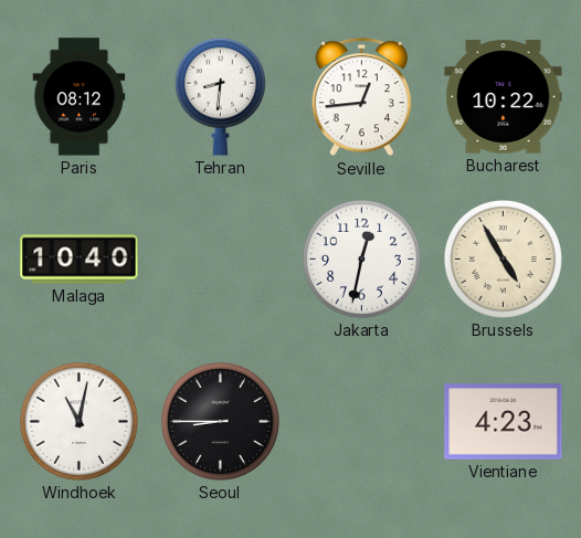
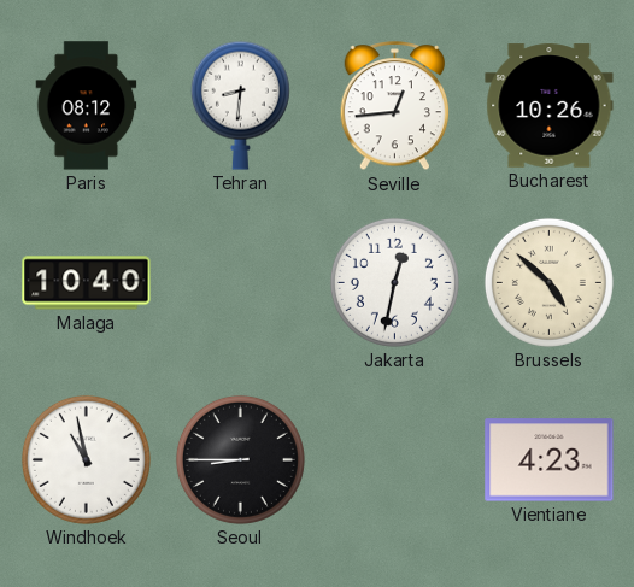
Bucharest: 10:22 -> 10:26 (550, 106)
Brussels: 4:55 -> 4:52 (548, 282)
Windhoek: 11:02 -> 10:58 (86, 459)
